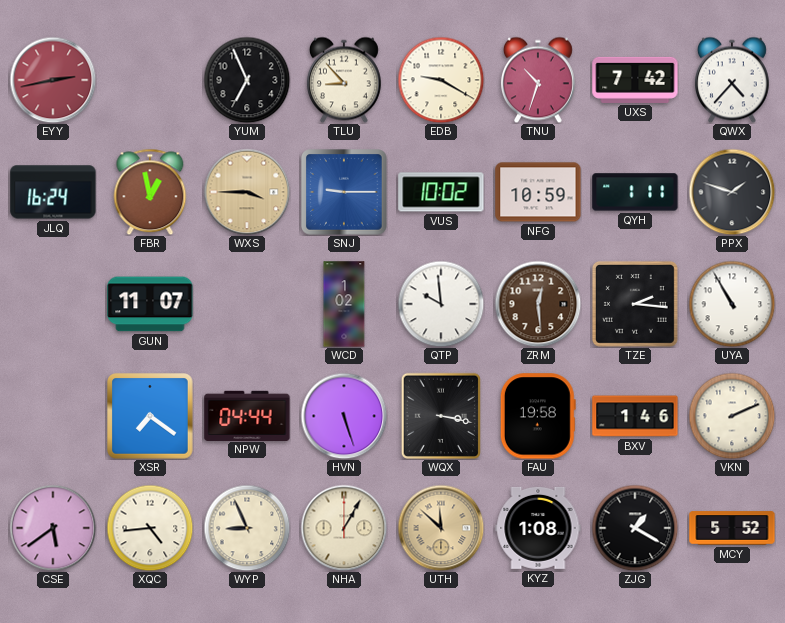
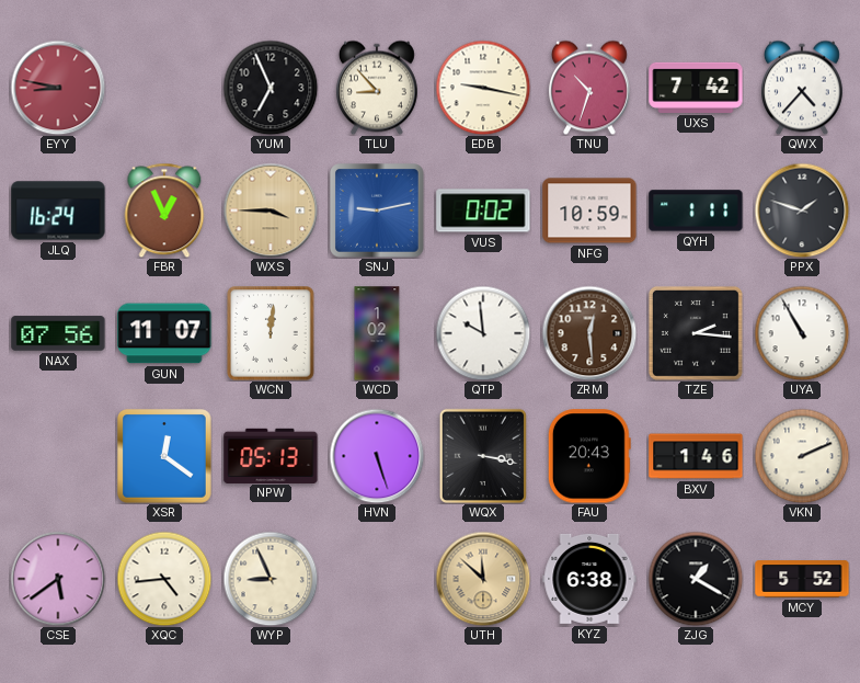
EYY: 2:43 -> 8:47 (58, 88)
EDB: 9:20 -> 9:17 (483, 88)
FBR: 12:58 -> 12:56 (164, 210)
SNJ: 9:15 -> 9:13 (377, 210)
VUS: 10:02 -> 0:02 (483, 210)
NAX: none -> 07:56 (58, 333)
WCN: none -> 12:01 (271, 333)
XSR: 7:21 -> 12:21 (164, 456)
NPW: 04:44 -> 05:13 (271, 455)
FAU: 19:58 -> 20:43 (589, 456)
NHA: 1:05 -> none (344, 528)
KYZ: 1:08 -> 6:38 (589, 579)
